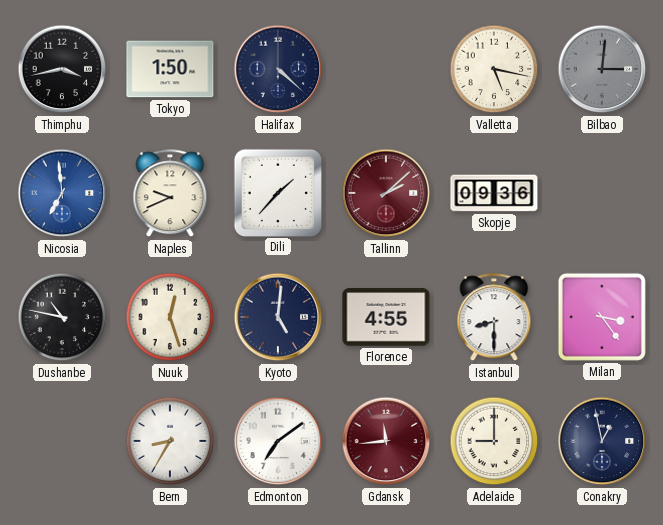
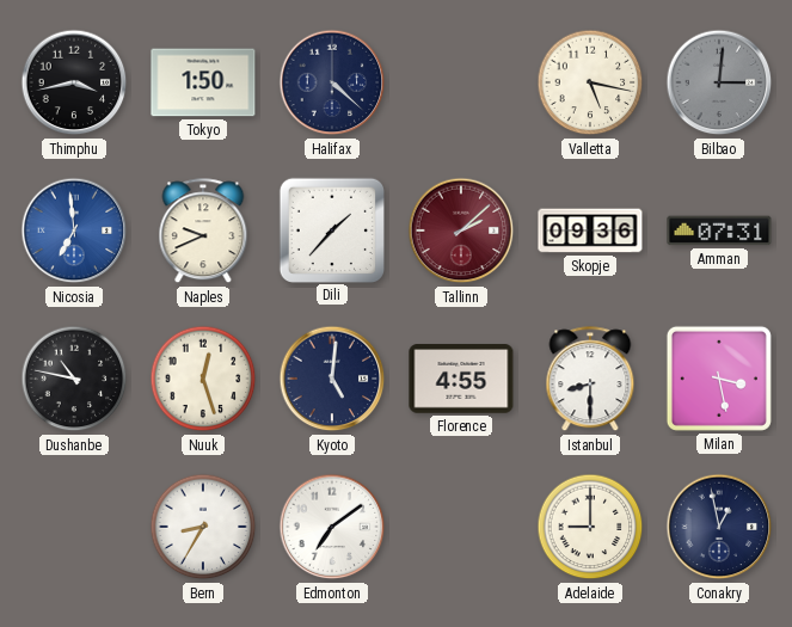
Amman: none -> 07:31 (719, 230)
Milan: 3:24 -> 3:28 (719, 379)
Gdansk: 11:44 -> none (386, 441)
